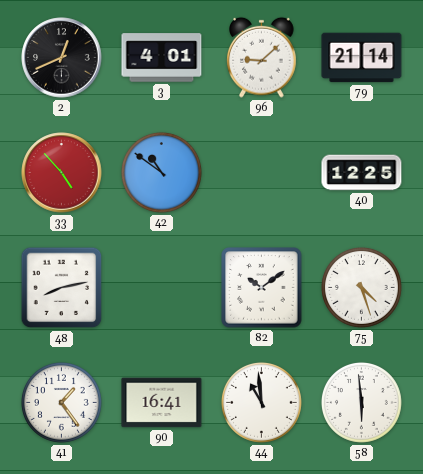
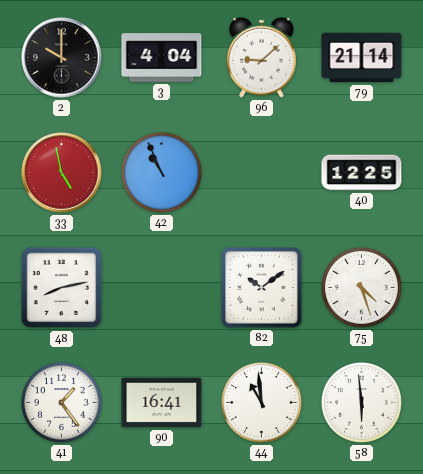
2: 12:41 -> 10:00 (62, 58)
3: 4:01 -> 4:04 (162, 58)
33: 4:53 -> 4:58 (62, 173)
42: 10:51 -> 10:56 (161, 172)
